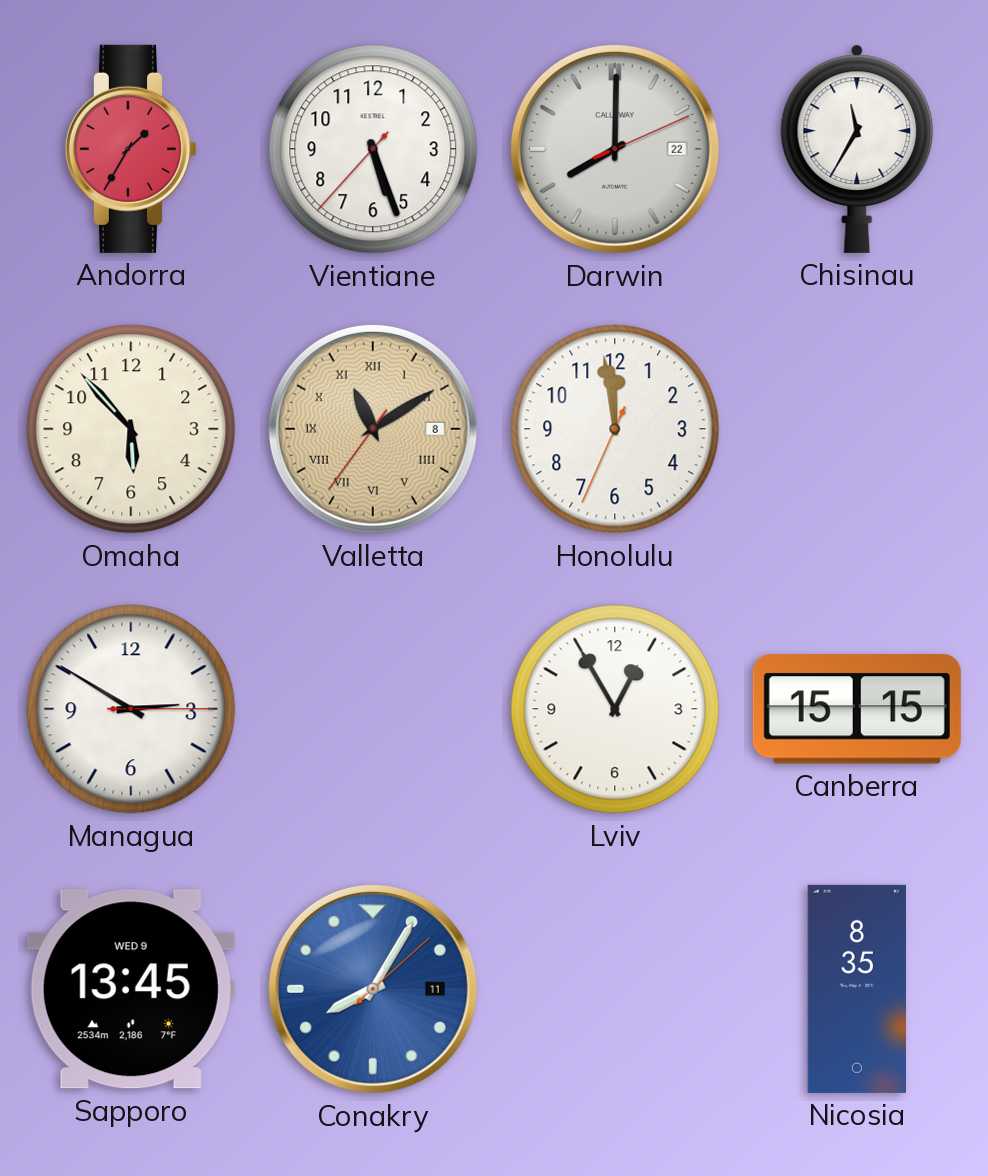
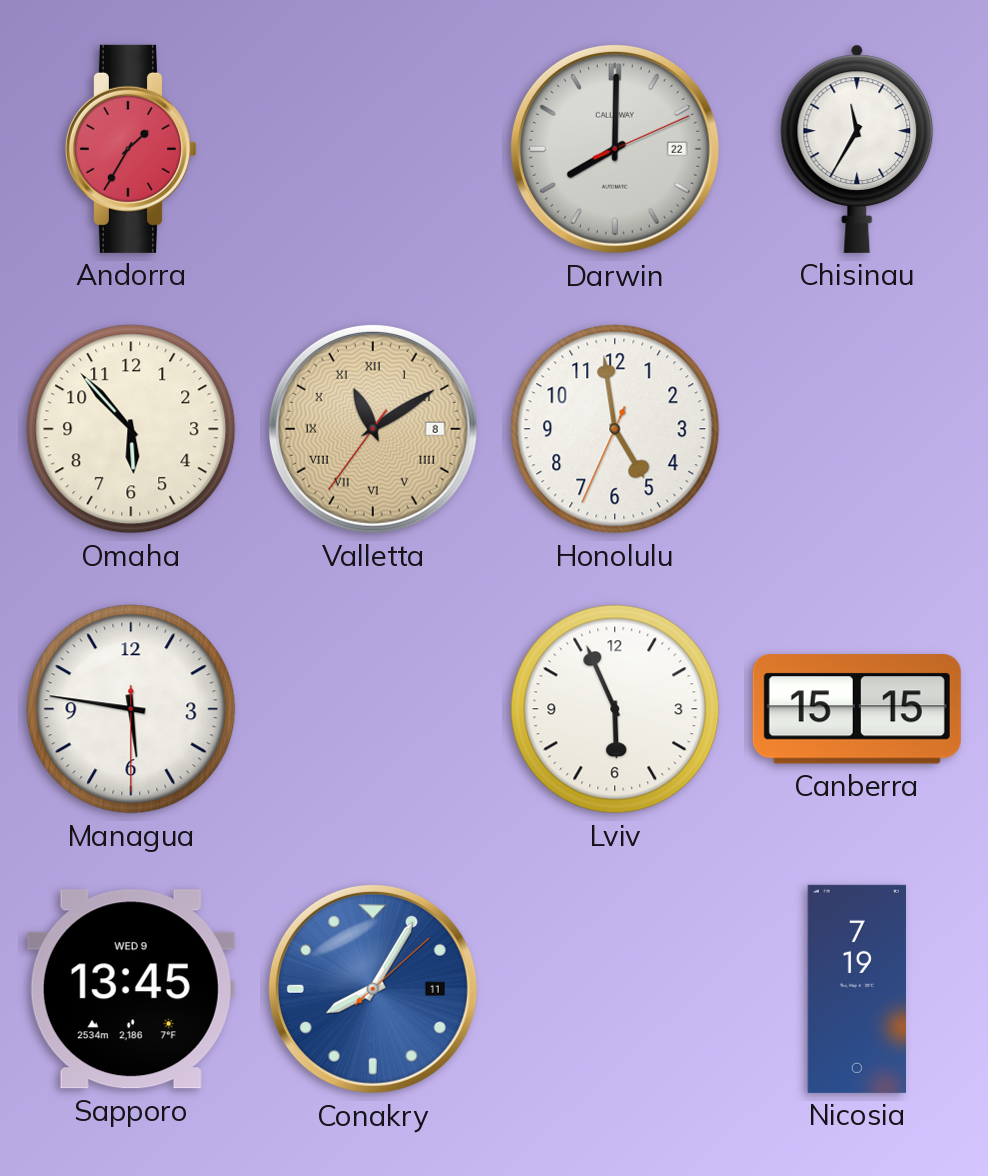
Vientiane: 5:26 -> none (373, 149)
Honolulu: 11:58 -> 4:58 (615, 429)
Managua: 2:50 -> 5:46 (131, 709)
Lviv: 12:55 -> 5:56 (615, 709)
Nicosia: 8:35 -> 7:19 (857, 989)
